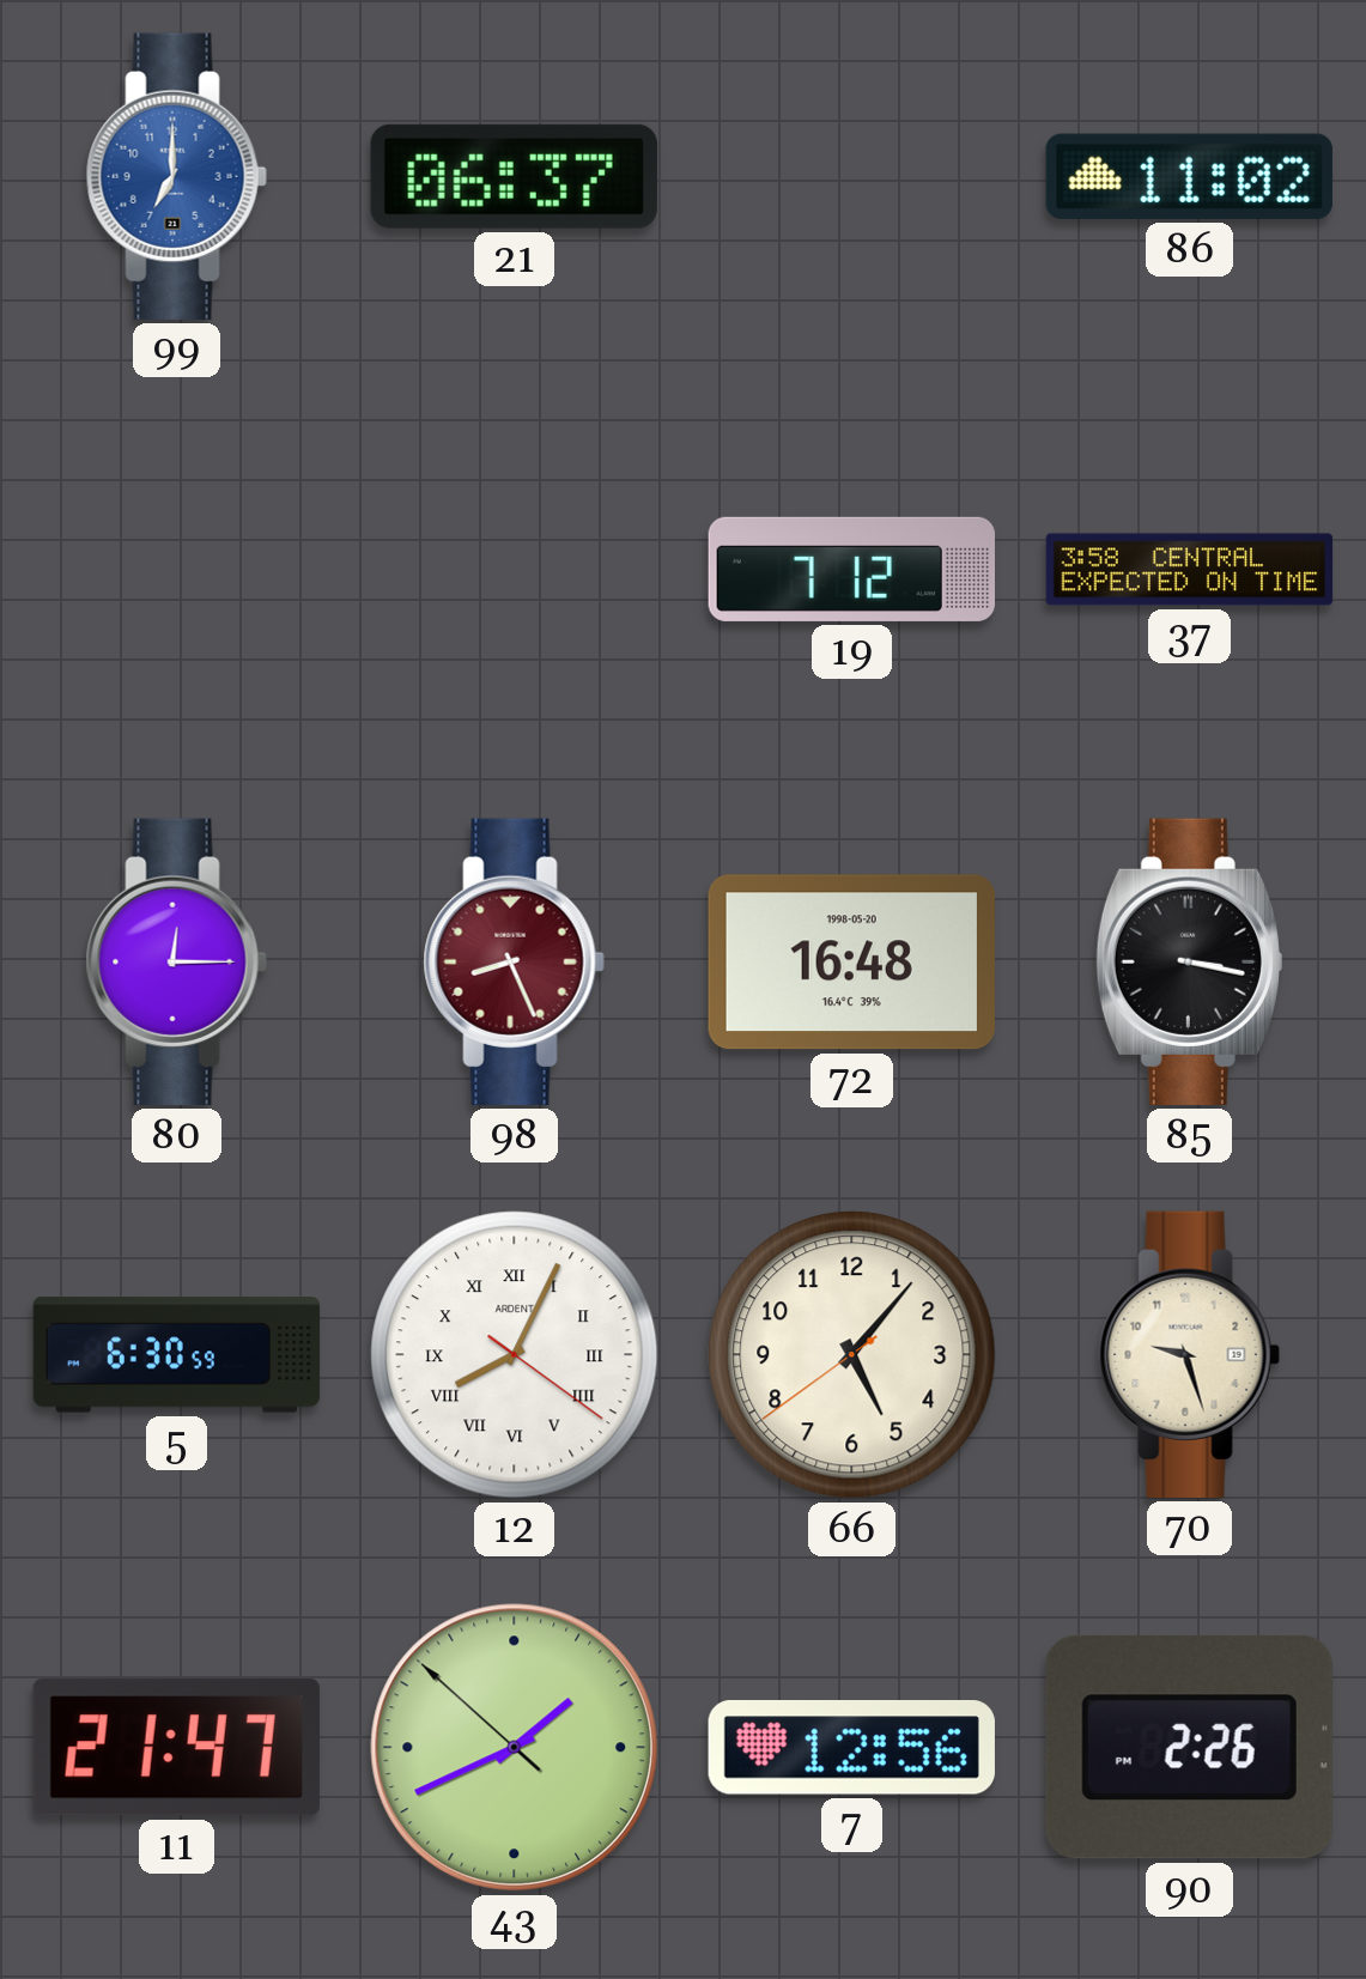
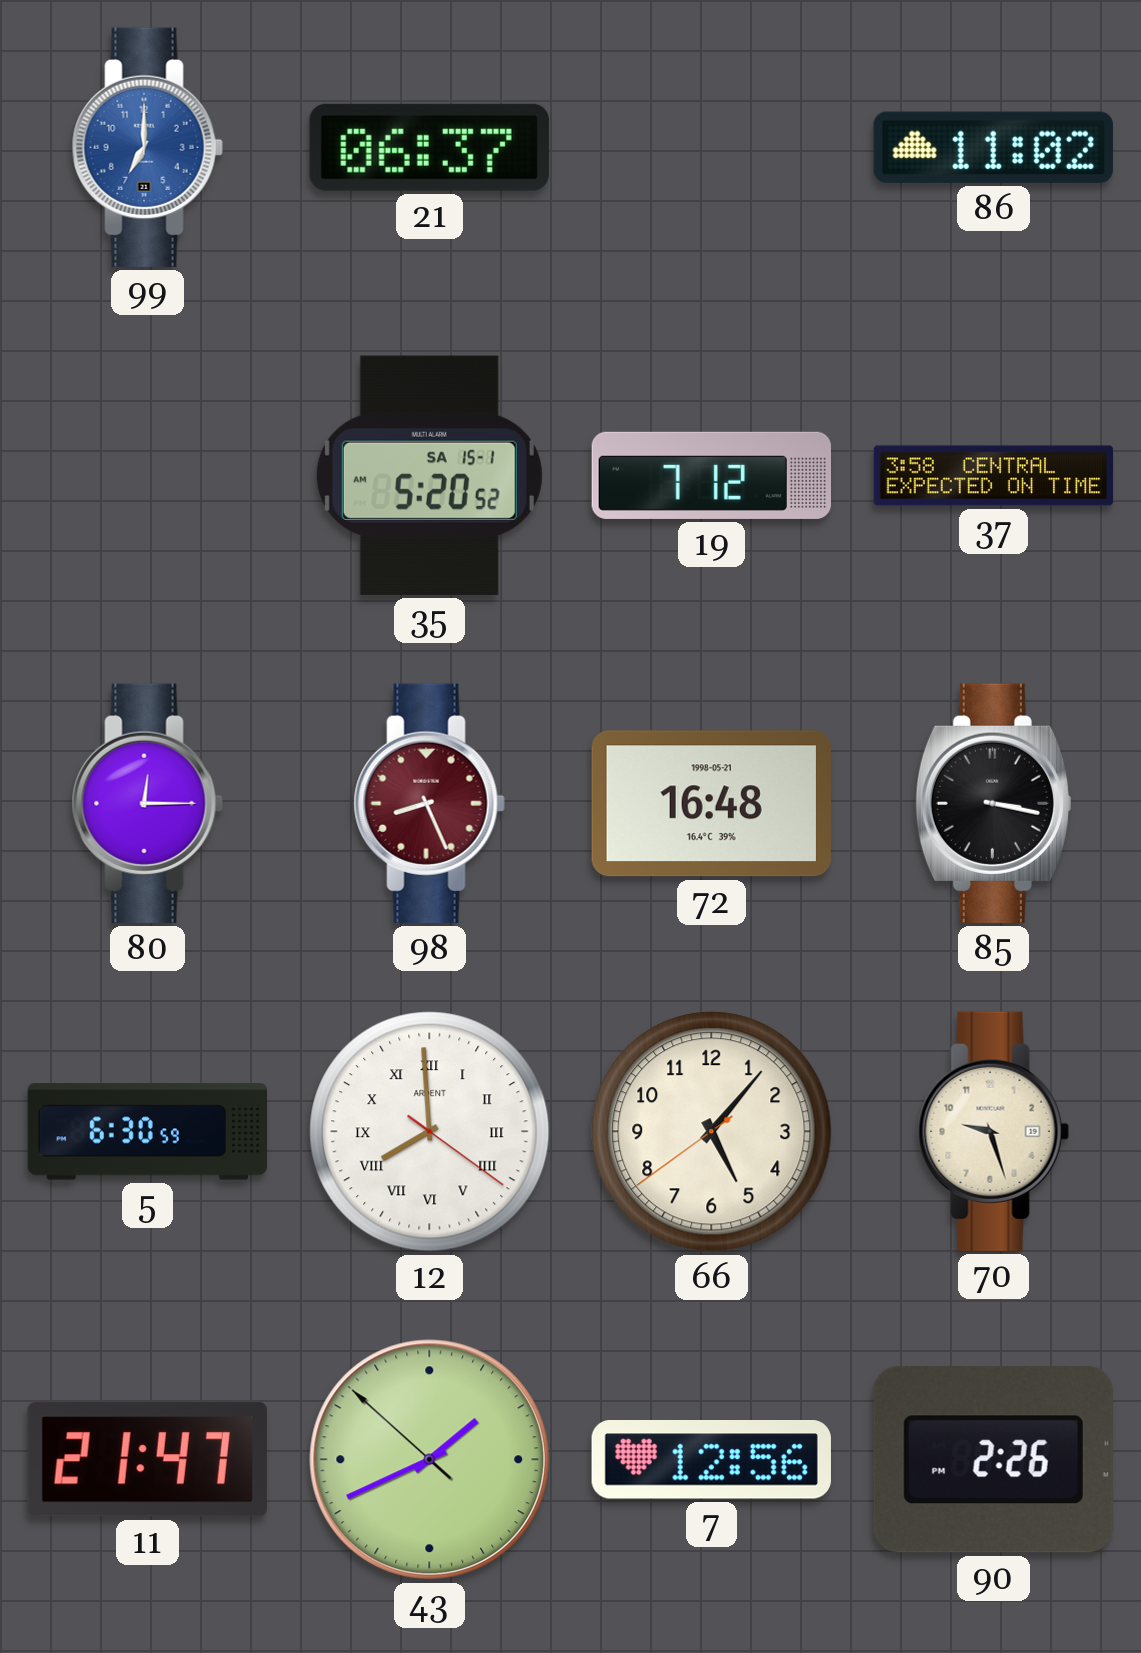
35: none -> 5:20 (429, 475)
72 date: 1998-05-20 -> 1998-05-21 (711, 804)
12: 8:04 -> 7:59 (430, 1132)
